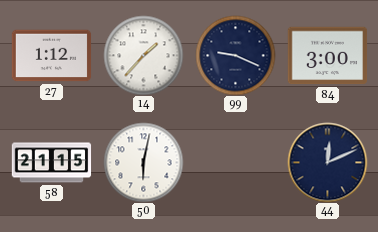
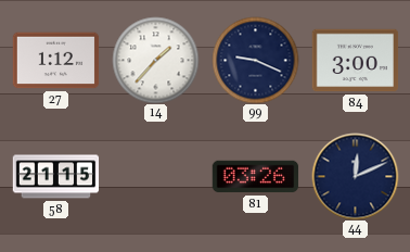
50: 6:02 -> none (143, 162)
81: none -> 03:26 (255, 177)
